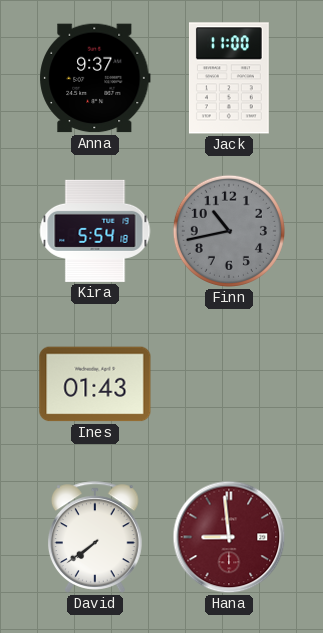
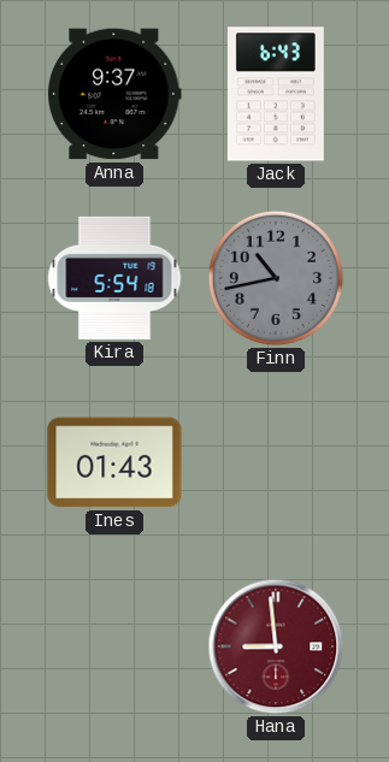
Jack: 11:00 -> 6:43 (276, 94)
David: 7:39 -> none (96, 537)
